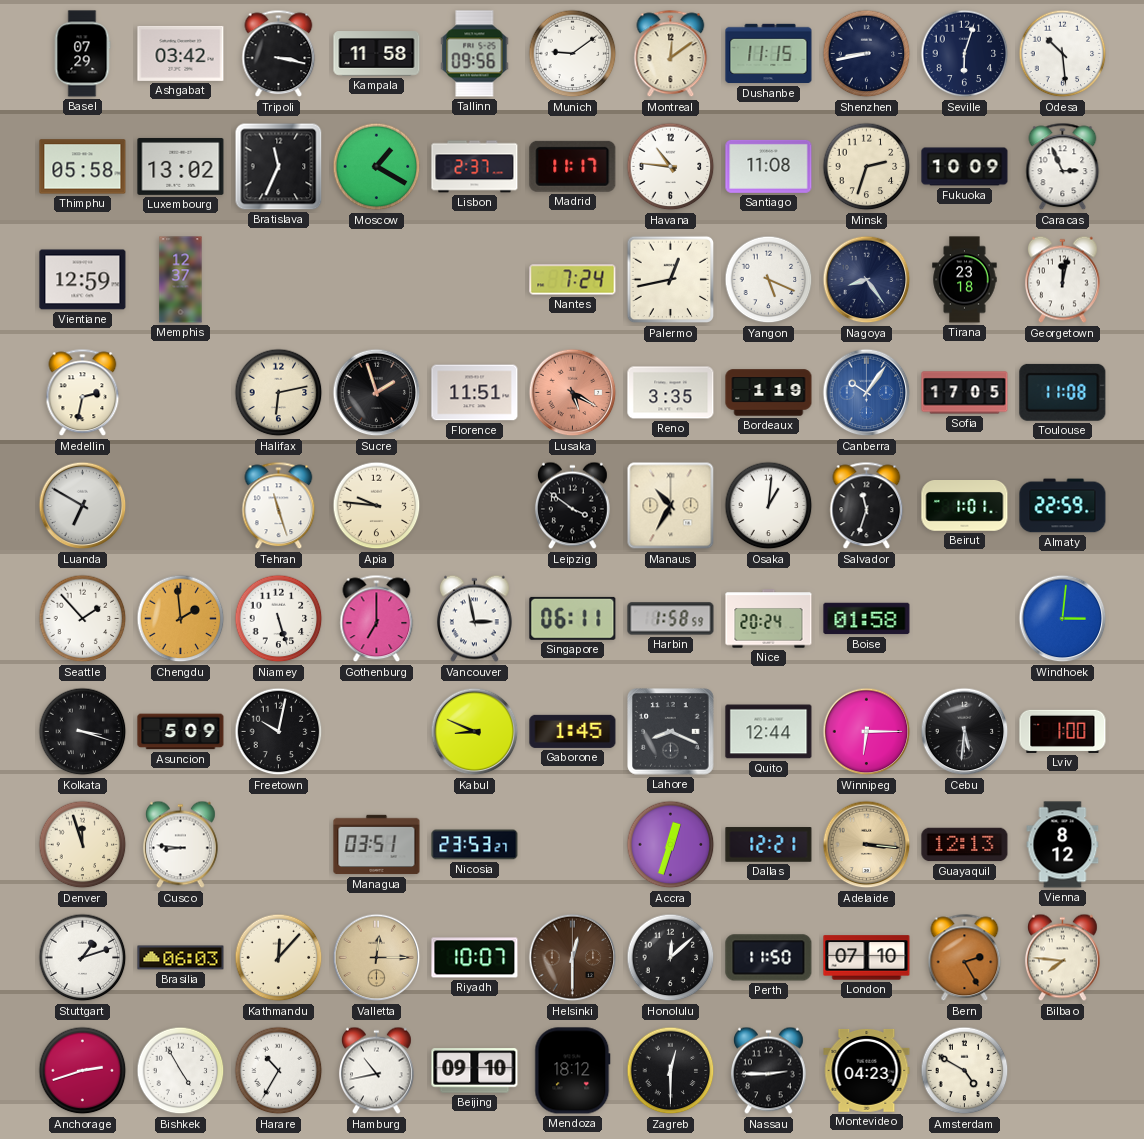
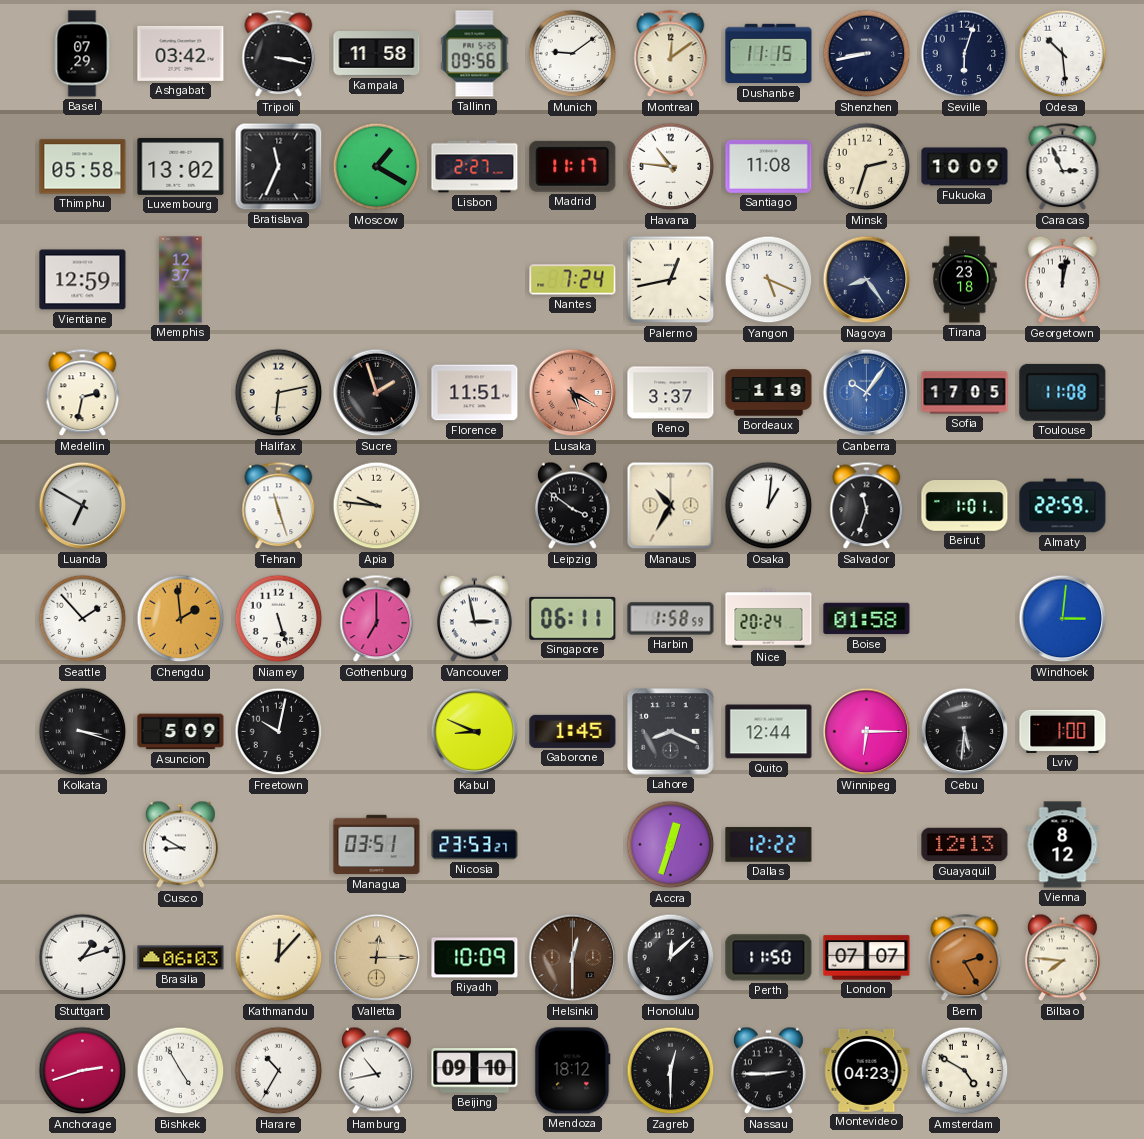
Lisbon: 2:37 -> 2:27 (475, 167)
Reno: 3:35 -> 3:37 (671, 393)
Denver: 11:57 -> none (83, 845)
Cusco: 8:46 -> 8:50 (180, 845)
Dallas: 12:21 -> 12:22 (769, 845)
Adelaide: 3:16 -> none (867, 845)
Riyadh: 10:07 -> 10:09 (475, 958)
London: 07:10 -> 07:07 (867, 958)
